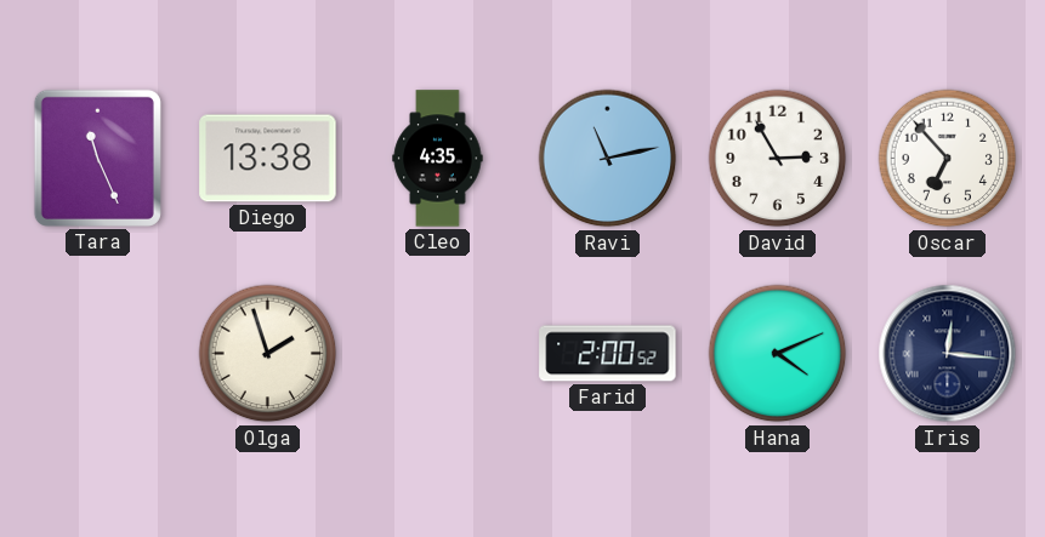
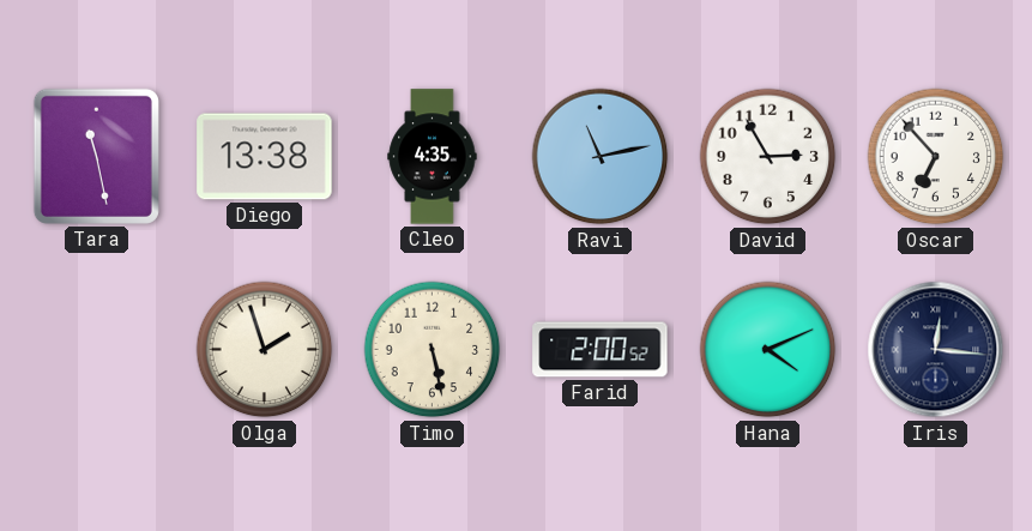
Tara: 11:26 -> 11:28 (96, 156)
Timo: none -> 5:28 (433, 350)
